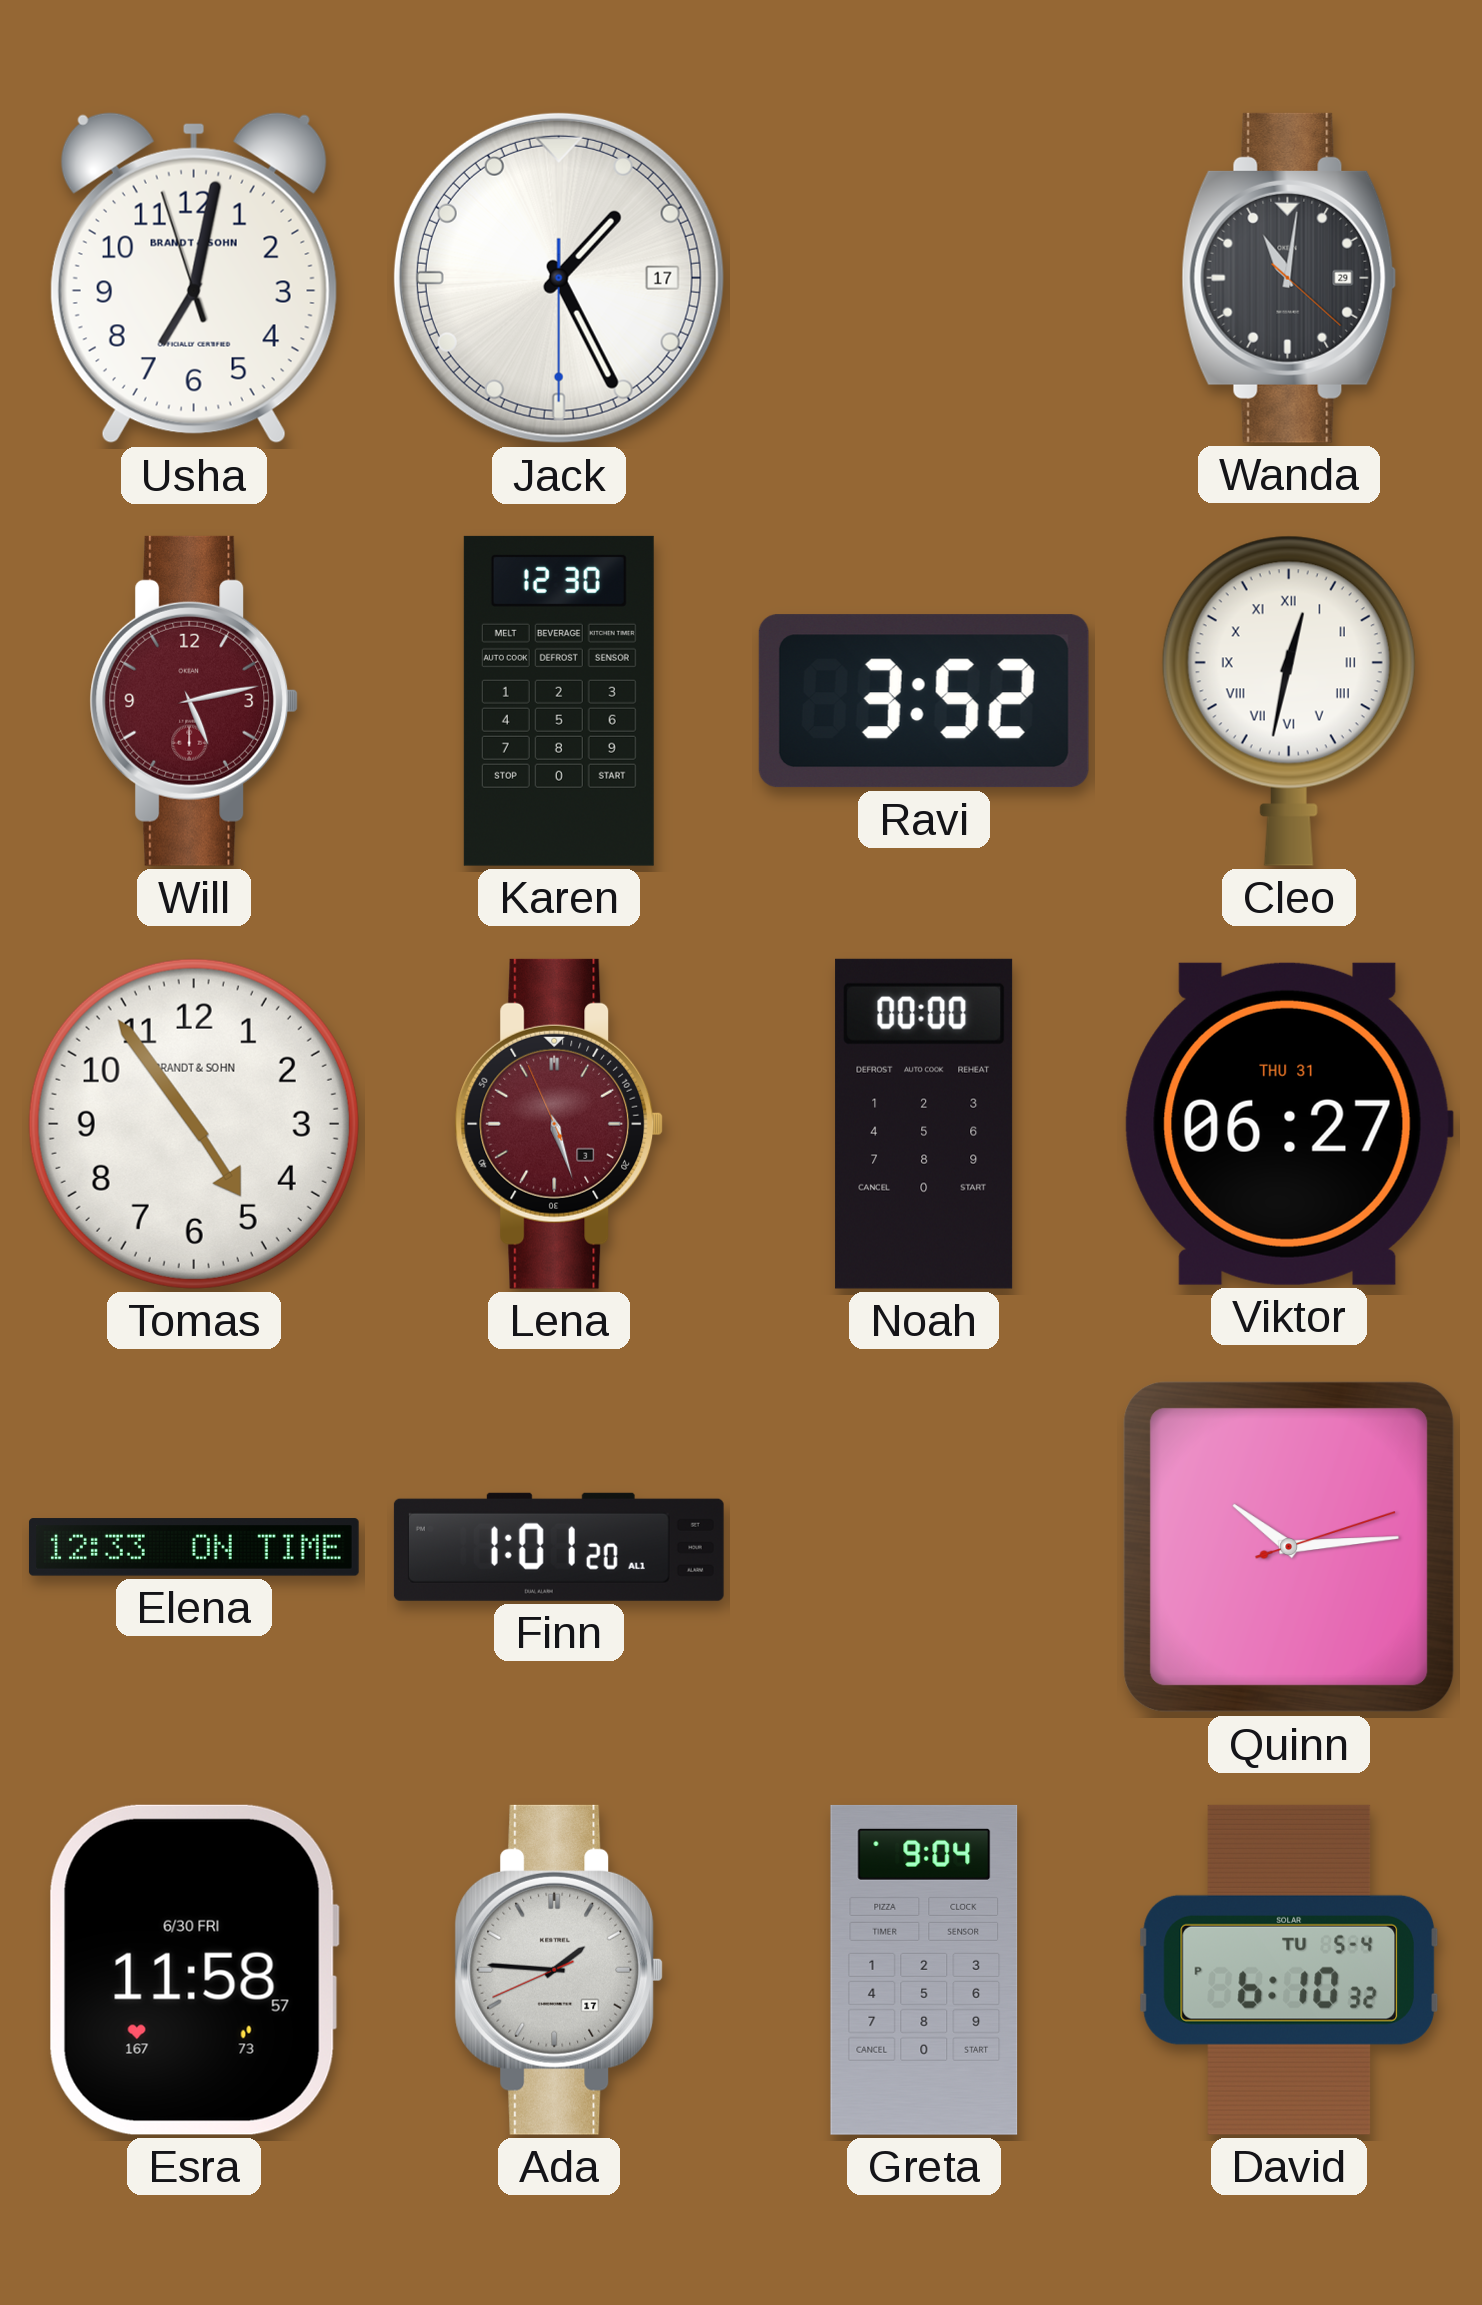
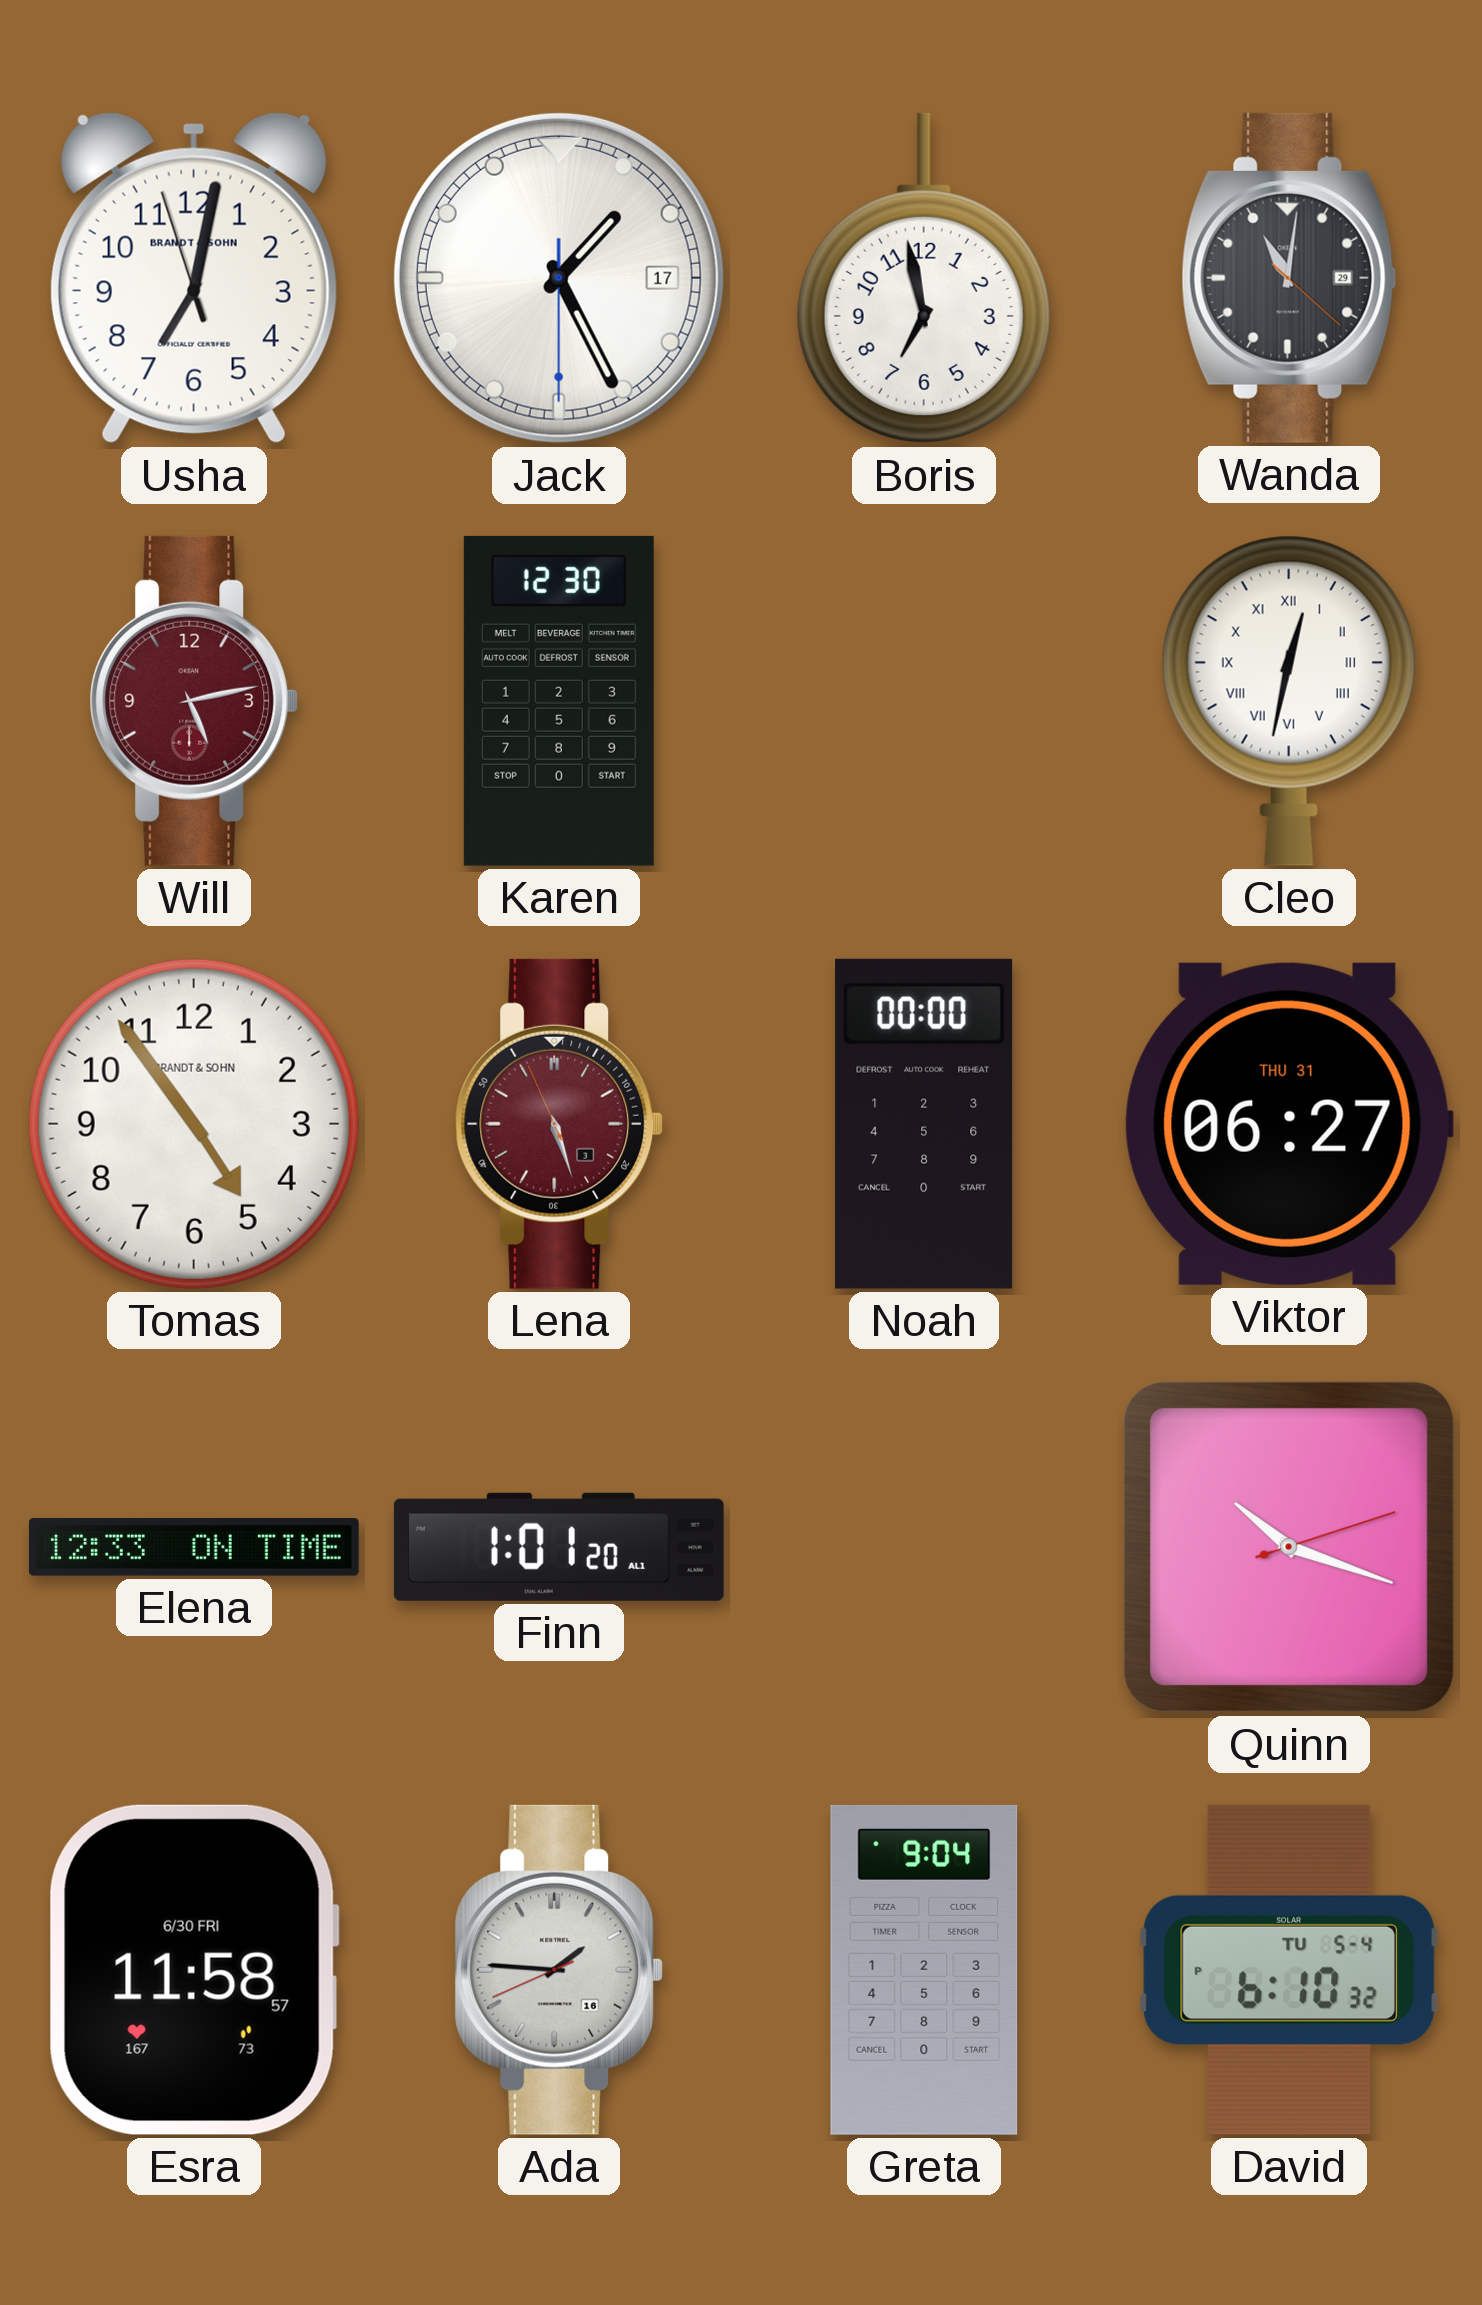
Boris: none -> 6:58 (924, 278)
Ravi: 3:52 -> none (924, 701)
Quinn: 10:14 -> 10:18 (1289, 1547)
Ada date: 17 -> 16 (559, 1970)
